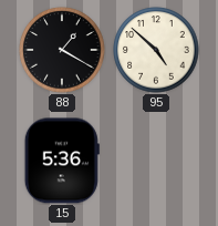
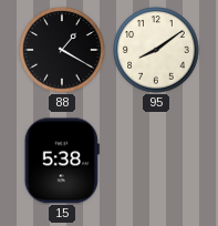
95: 4:52 -> 8:09 (156, 50)
15: 5:36 -> 5:38 (62, 161)
